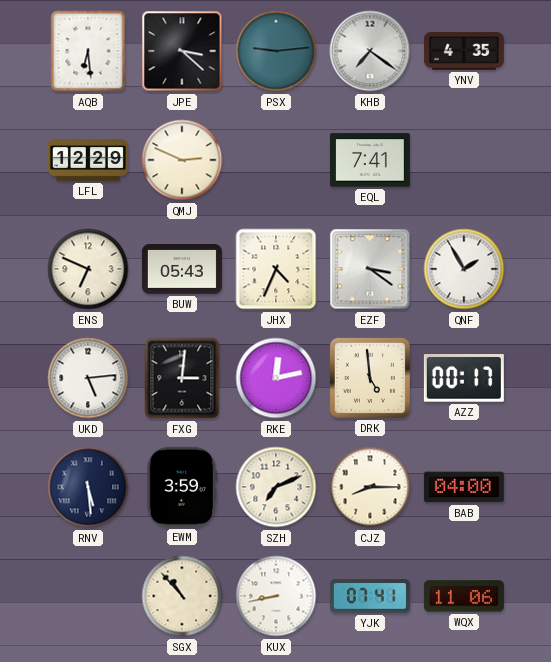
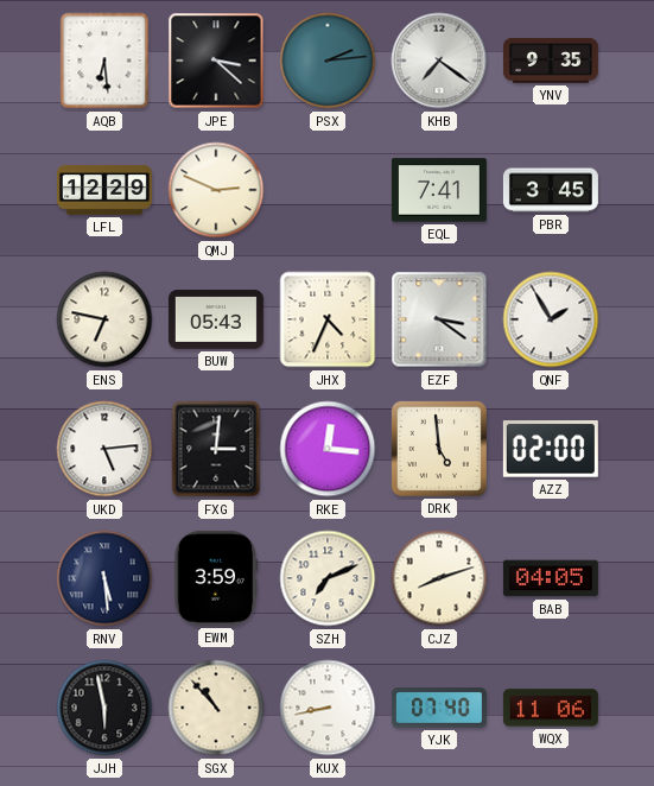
PSX: 9:14 -> 2:14 (328, 61)
YNV: 4:35 -> 9:35 (551, 61)
PBR: none -> 3:45 (551, 190)
ENS: 6:49 -> 6:47 (104, 319)
RKE: 12:13 -> 12:16 (328, 449)
AZZ: 00:17 -> 02:00 (551, 450)
CJZ: 8:15 -> 8:12 (439, 578)
BAB: 04:00 -> 04:05 (551, 578)
JJH: none -> 5:58 (104, 708)
YJK: 07:41 -> 07:40 (439, 708)
